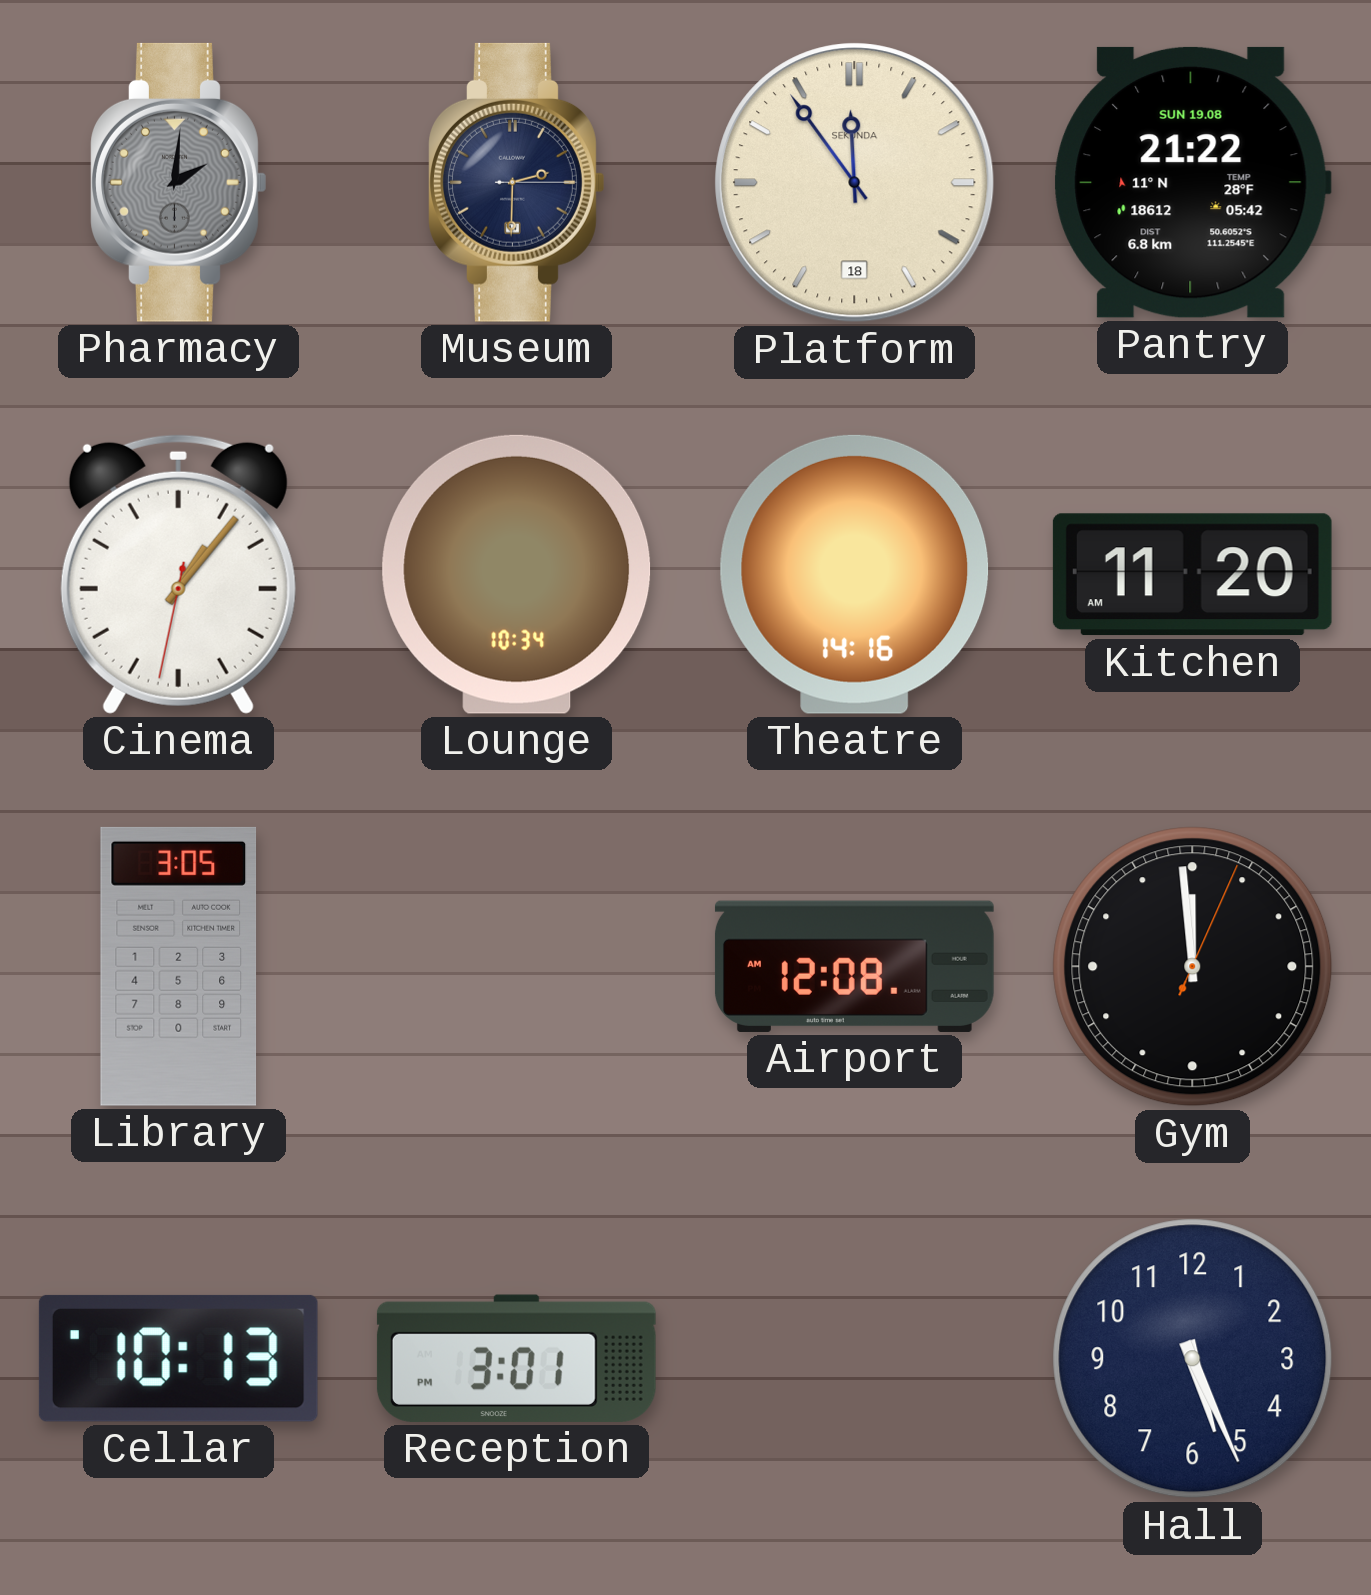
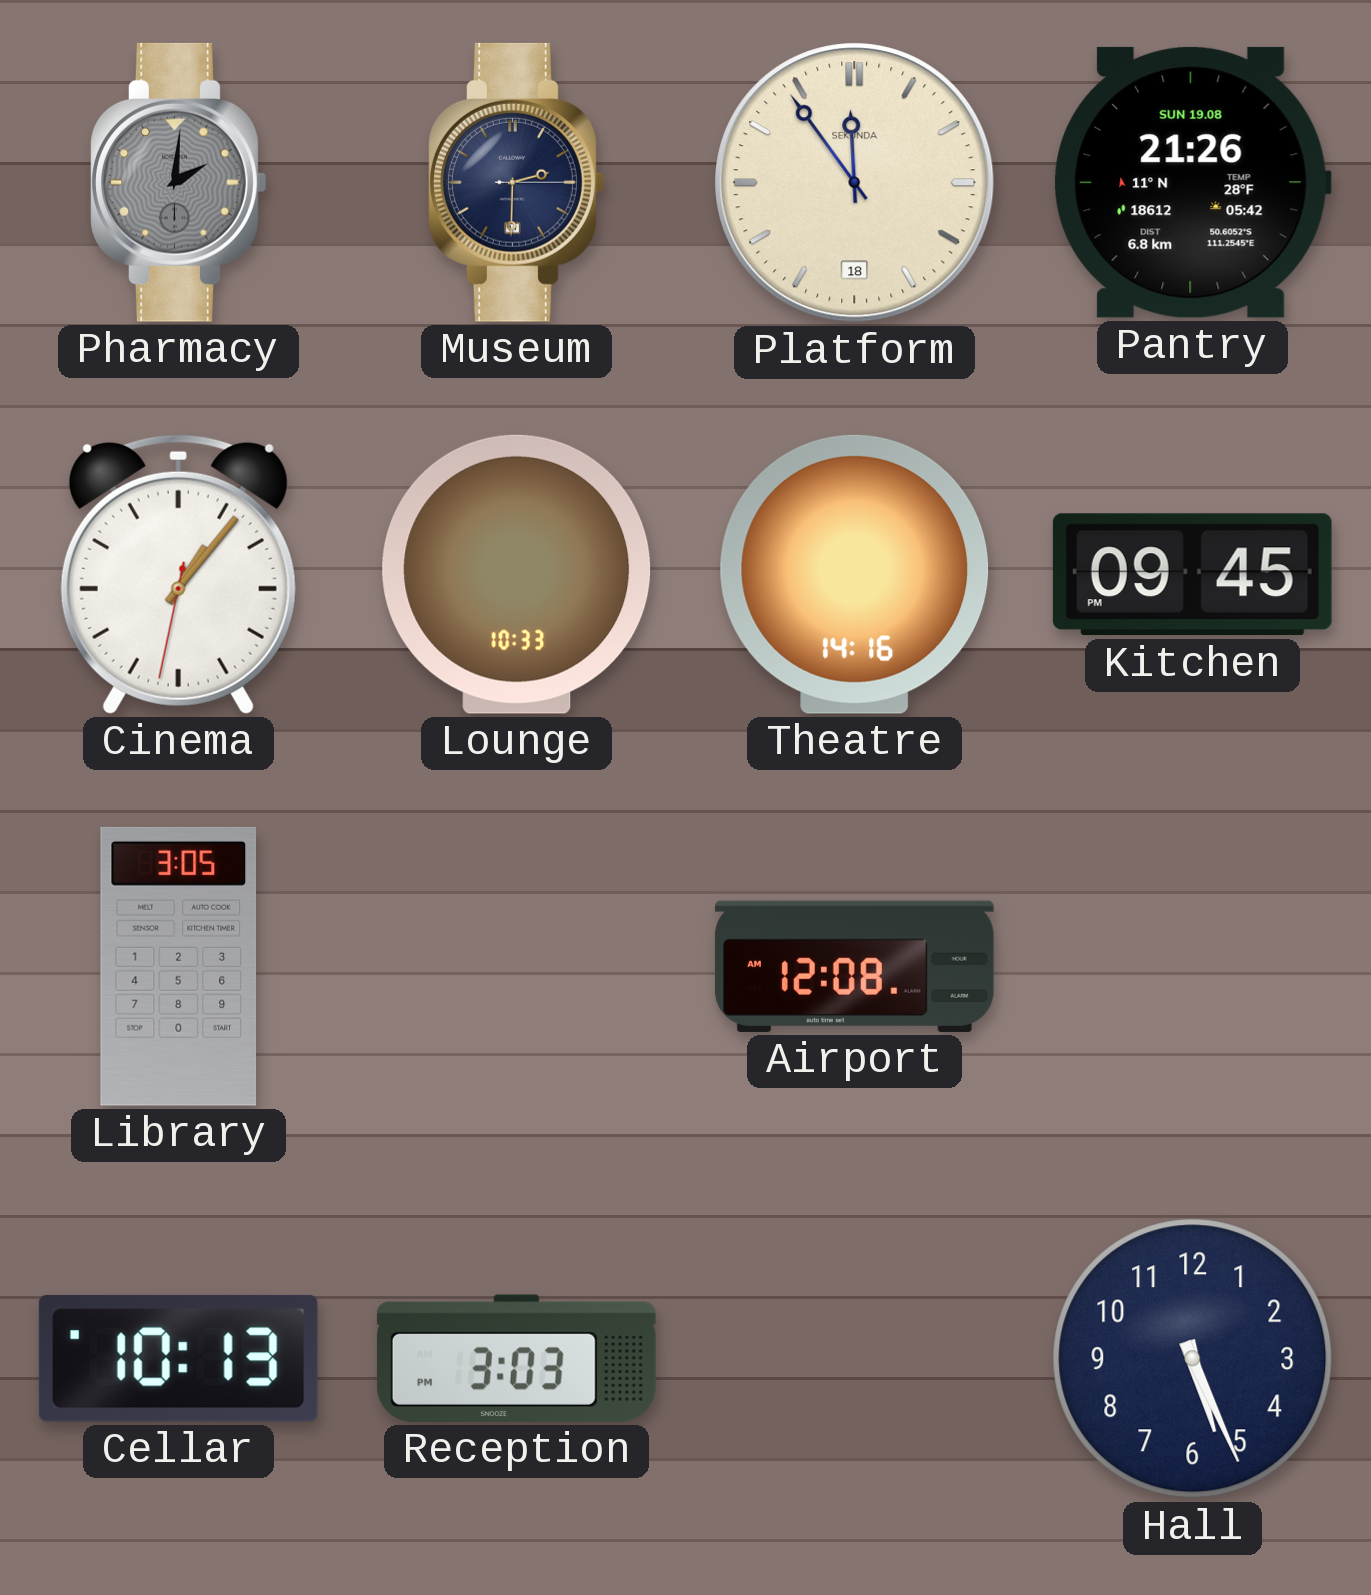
Pantry: 21:22 -> 21:26 (1192, 182)
Lounge: 10:34 -> 10:33 (517, 574)
Kitchen: 11:20 -> 09:45 (1192, 575)
Gym: 11:59 -> none (1193, 967)
Reception: 3:01 -> 3:03 (516, 1358)
